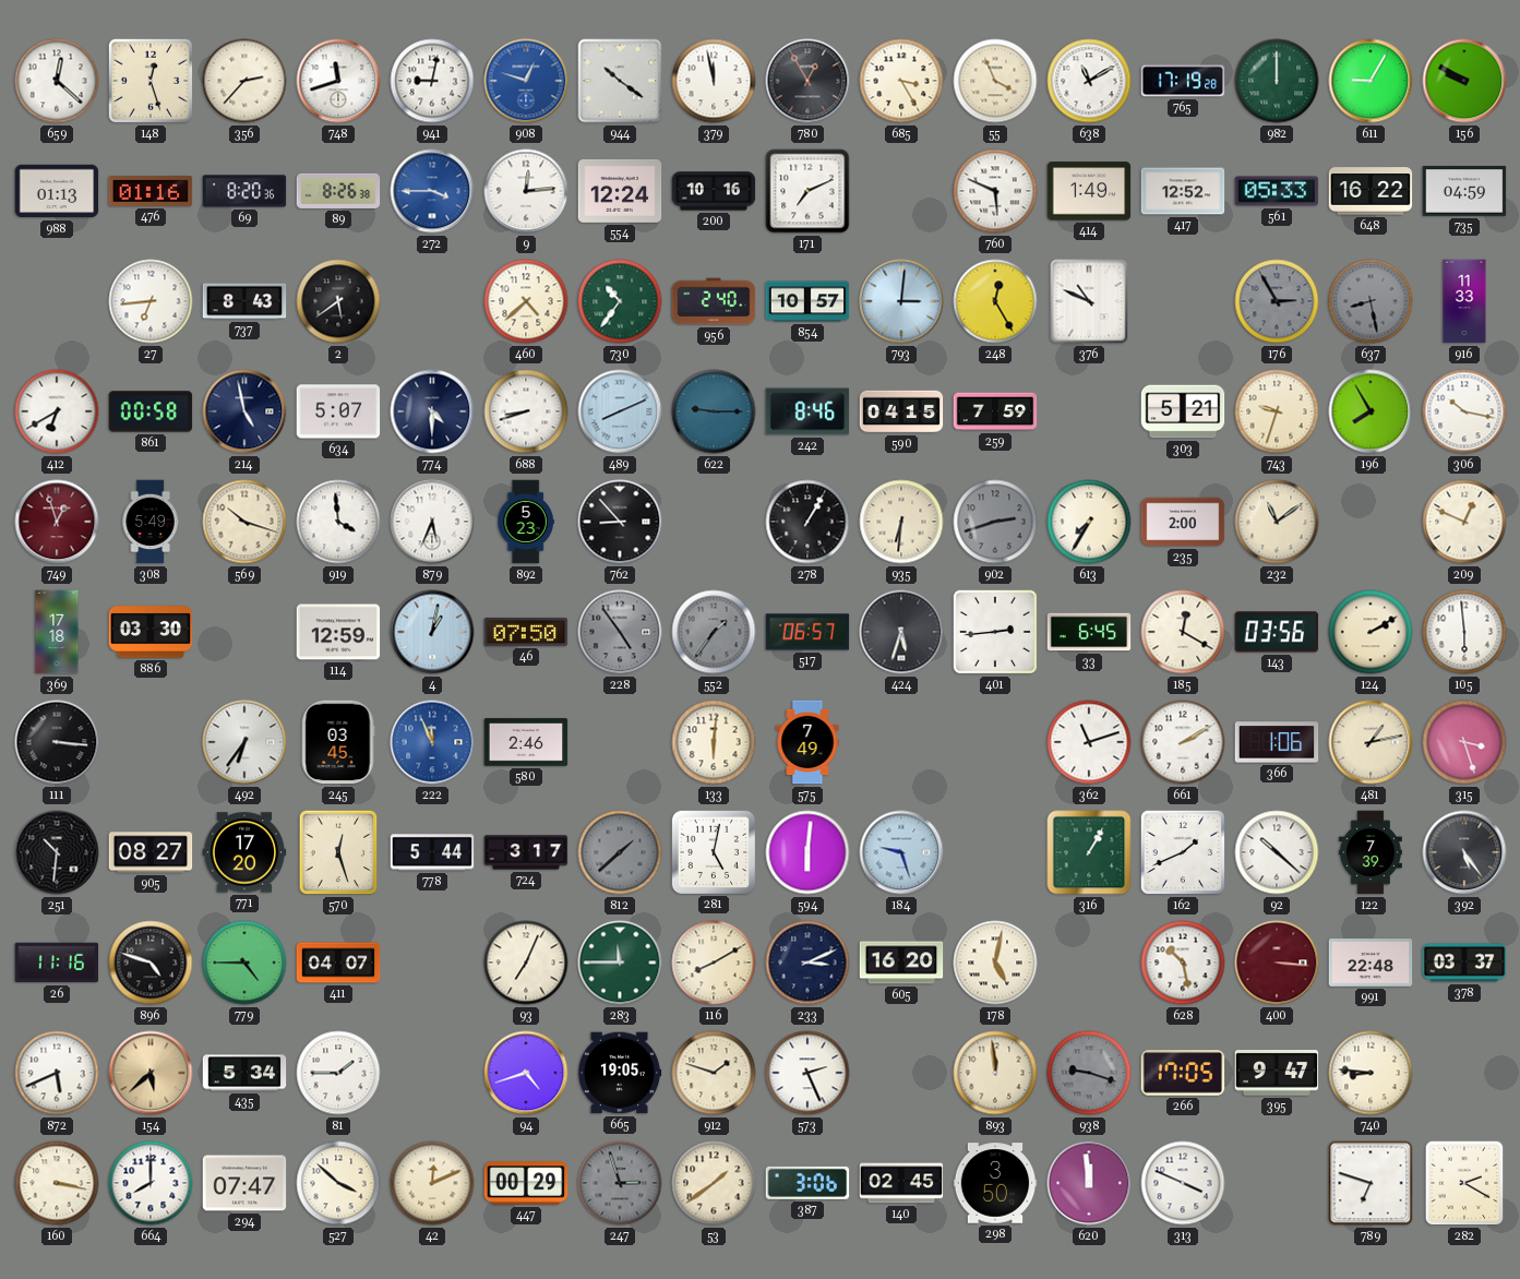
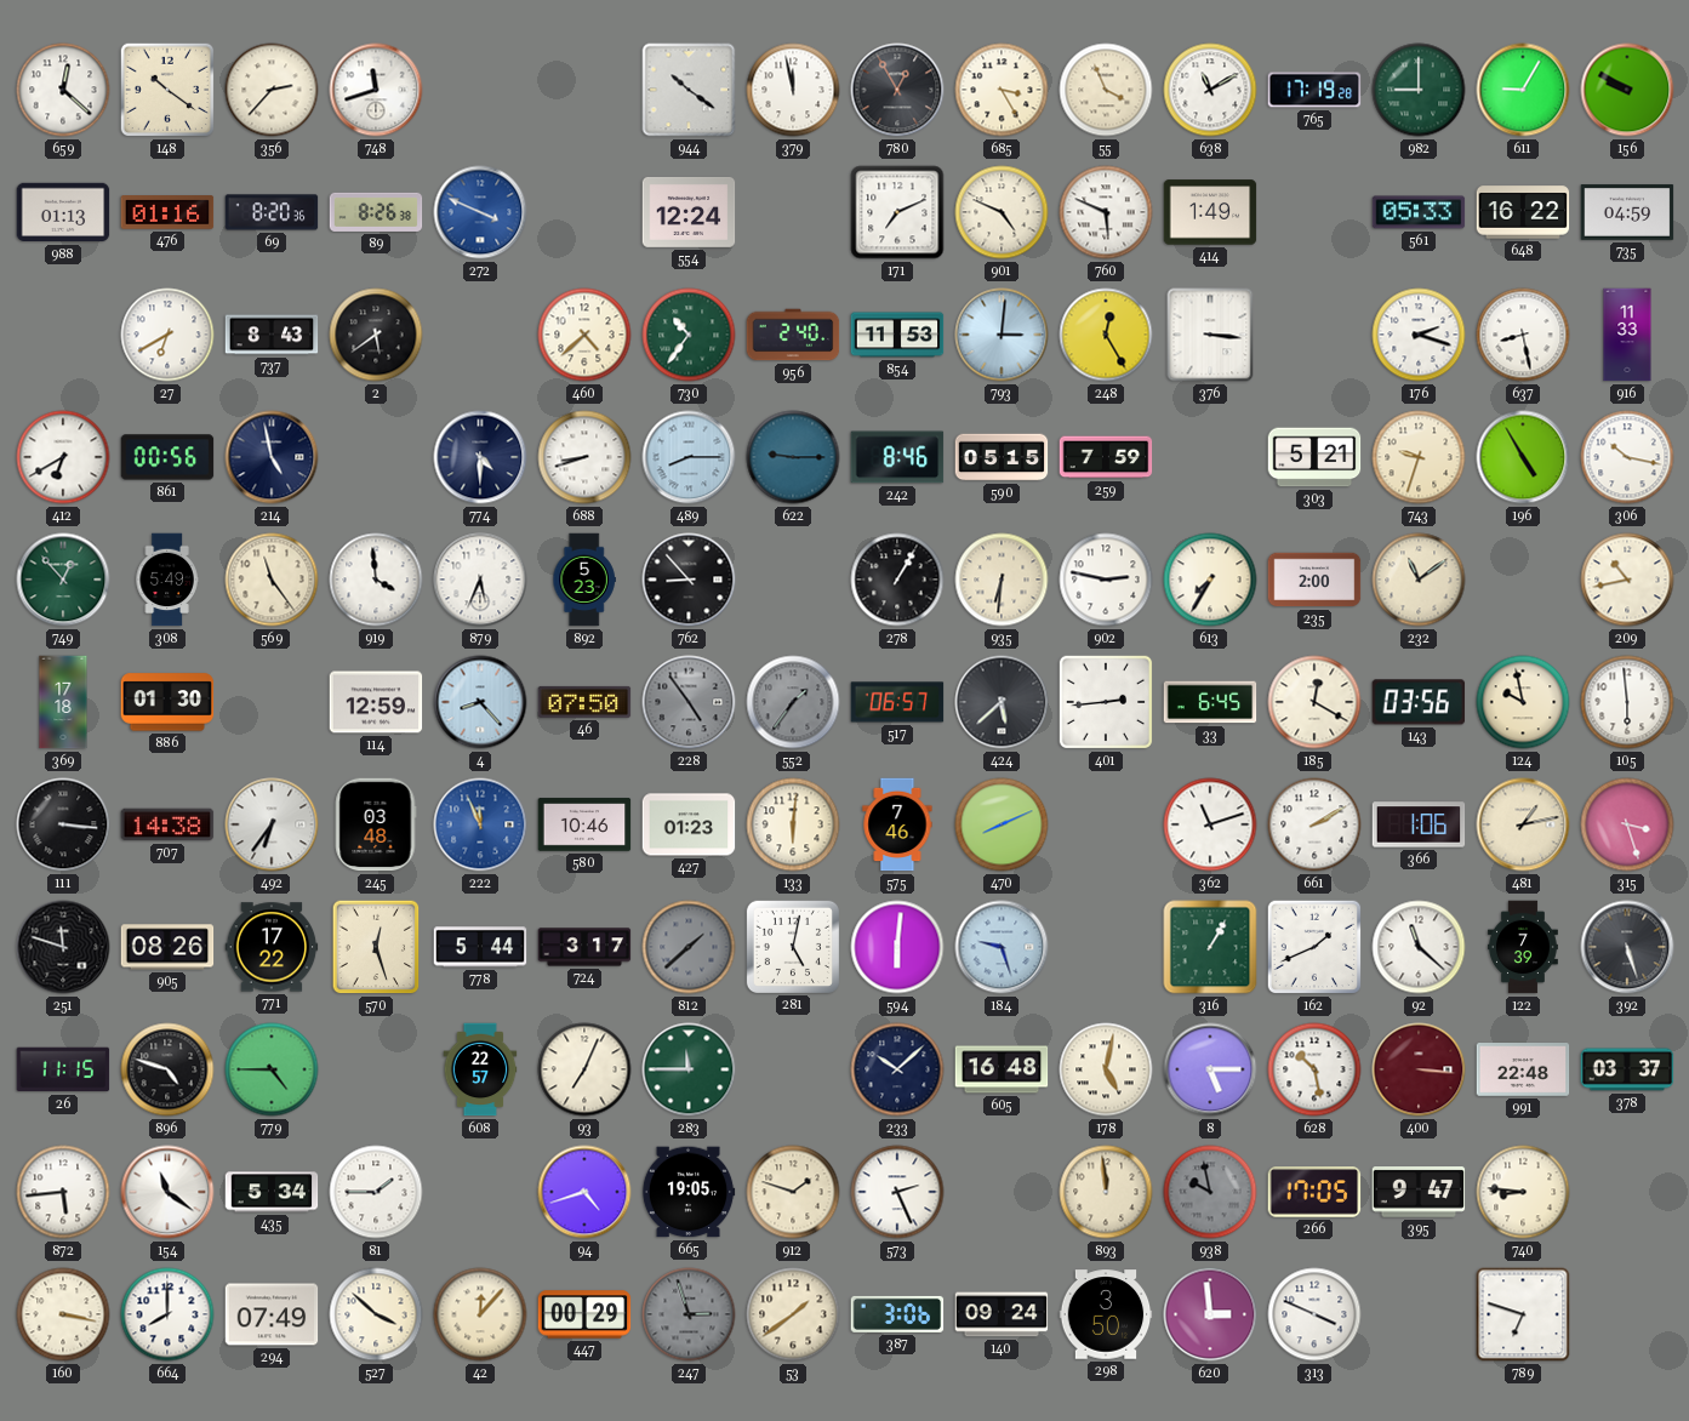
148: 12:27 -> 10:21 (167, 90)
941: 9:02 -> none (432, 81)
908: 12:48 -> none (526, 81)
982: 12:00 -> 9:00 (1419, 90)
272: 3:45 -> 3:49 (480, 212)
9: 12:14 -> none (526, 191)
200: 10:16 -> none (714, 191)
901: none -> 4:49 (1002, 212)
417: 12:52 -> none (1183, 191)
27: 6:44 -> 6:40 (167, 335)
854: 10:57 -> 11:53 (897, 335)
376: 10:49 -> 3:16 (1210, 335)
176: 2:55 -> 2:18 (1419, 335)
176 dial: grey -> white (1419, 335)
637 dial: grey -> white (1523, 335)
861: 00:58 -> 00:56 (167, 457)
634: 5:07 -> none (338, 411)
489: 8:11 -> 8:15 (689, 457)
590: 04:15 -> 05:15 (1002, 457)
196: 7:55 -> 4:55 (1523, 457)
749: 12:57 -> 12:53 (63, 580)
749 dial: burgundy -> green (63, 580)
569: 10:18 -> 11:24 (272, 580)
902: 2:42 -> 2:47 (1106, 580)
902 dial: grey -> white (1106, 580)
209: 12:49 -> 10:43 (1627, 580)
886: 03:30 -> 01:30 (167, 702)
4: 1:02 -> 8:23 (480, 702)
424: 5:33 -> 5:38 (1002, 702)
124: 2:10 -> 9:58 (1523, 702)
707: none -> 14:38 (167, 824)
245: 03:45 -> 03:48 (376, 824)
580: 2:46 -> 10:46 (584, 824)
427: none -> 01:23 (689, 824)
575: 7:49 -> 7:46 (897, 824)
470: none -> 8:11 (1002, 824)
251: 10:31 -> 11:48 (63, 947)
905: 08:27 -> 08:26 (167, 947)
771: 17:20 -> 17:22 (272, 947)
92: 10:22 -> 11:22 (1419, 947)
392: 5:24 -> 5:27 (1627, 947)
26: 11:16 -> 11:15 (63, 1069)
411: 04:07 -> none (338, 963)
608: none -> 22:57 (480, 1069)
116: 8:10 -> none (714, 963)
233: 3:11 -> 10:08 (897, 1069)
605: 16:20 -> 16:48 (1002, 1069)
8: none -> 5:15 (1210, 1069)
872: 5:41 -> 5:44 (63, 1192)
154: 5:38 -> 11:21 (167, 1192)
154 dial: champagne -> white (167, 1192)
938: 9:18 -> 9:58 (1210, 1192)
294: 07:47 -> 07:49 (272, 1314)
42: 12:11 -> 12:07 (480, 1314)
140: 02:45 -> 09:24 (1002, 1314)
620: 11:59 -> 2:59 (1210, 1314)
282: 2:20 -> none (1464, 1183)
